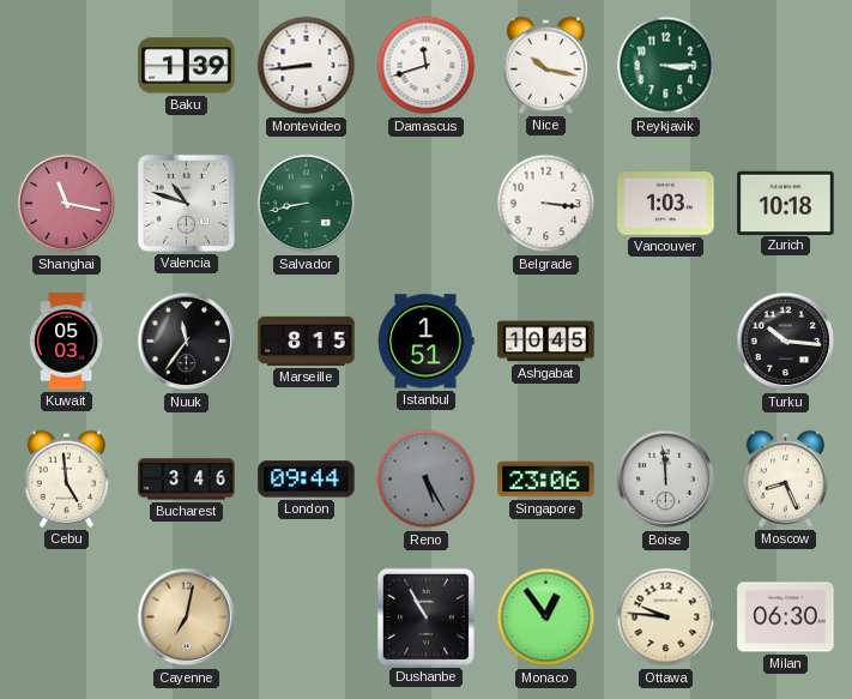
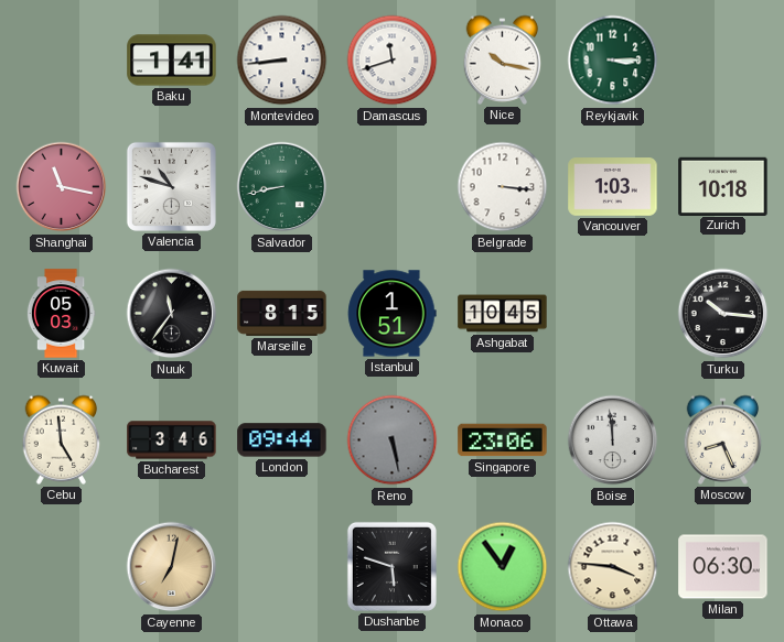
Baku: 1:39 -> 1:41 (172, 61)
Reno: 5:25 -> 5:28 (393, 440)
Dushanbe: 10:55 -> 5:48 (391, 566)
Ottawa: 9:46 -> 3:46 (613, 567)
